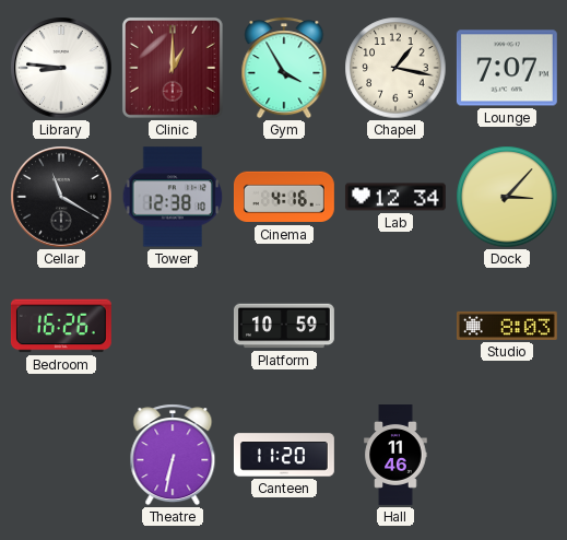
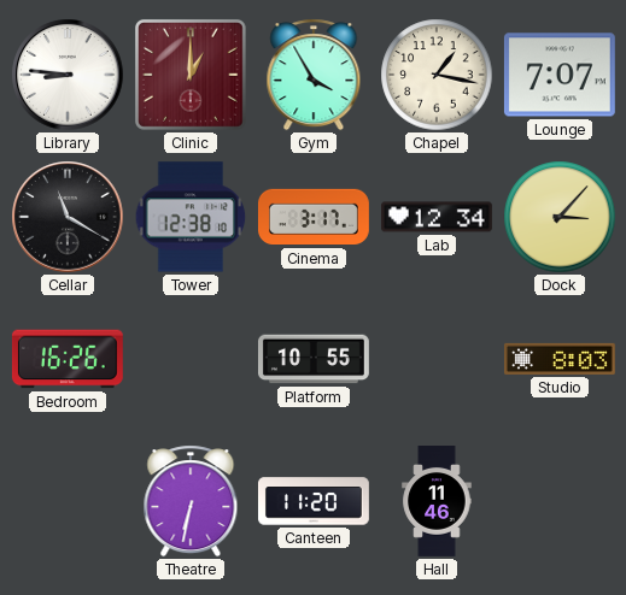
Cinema: 4:16 -> 3:17 (314, 217)
Platform: 10:59 -> 10:55 (314, 359)
